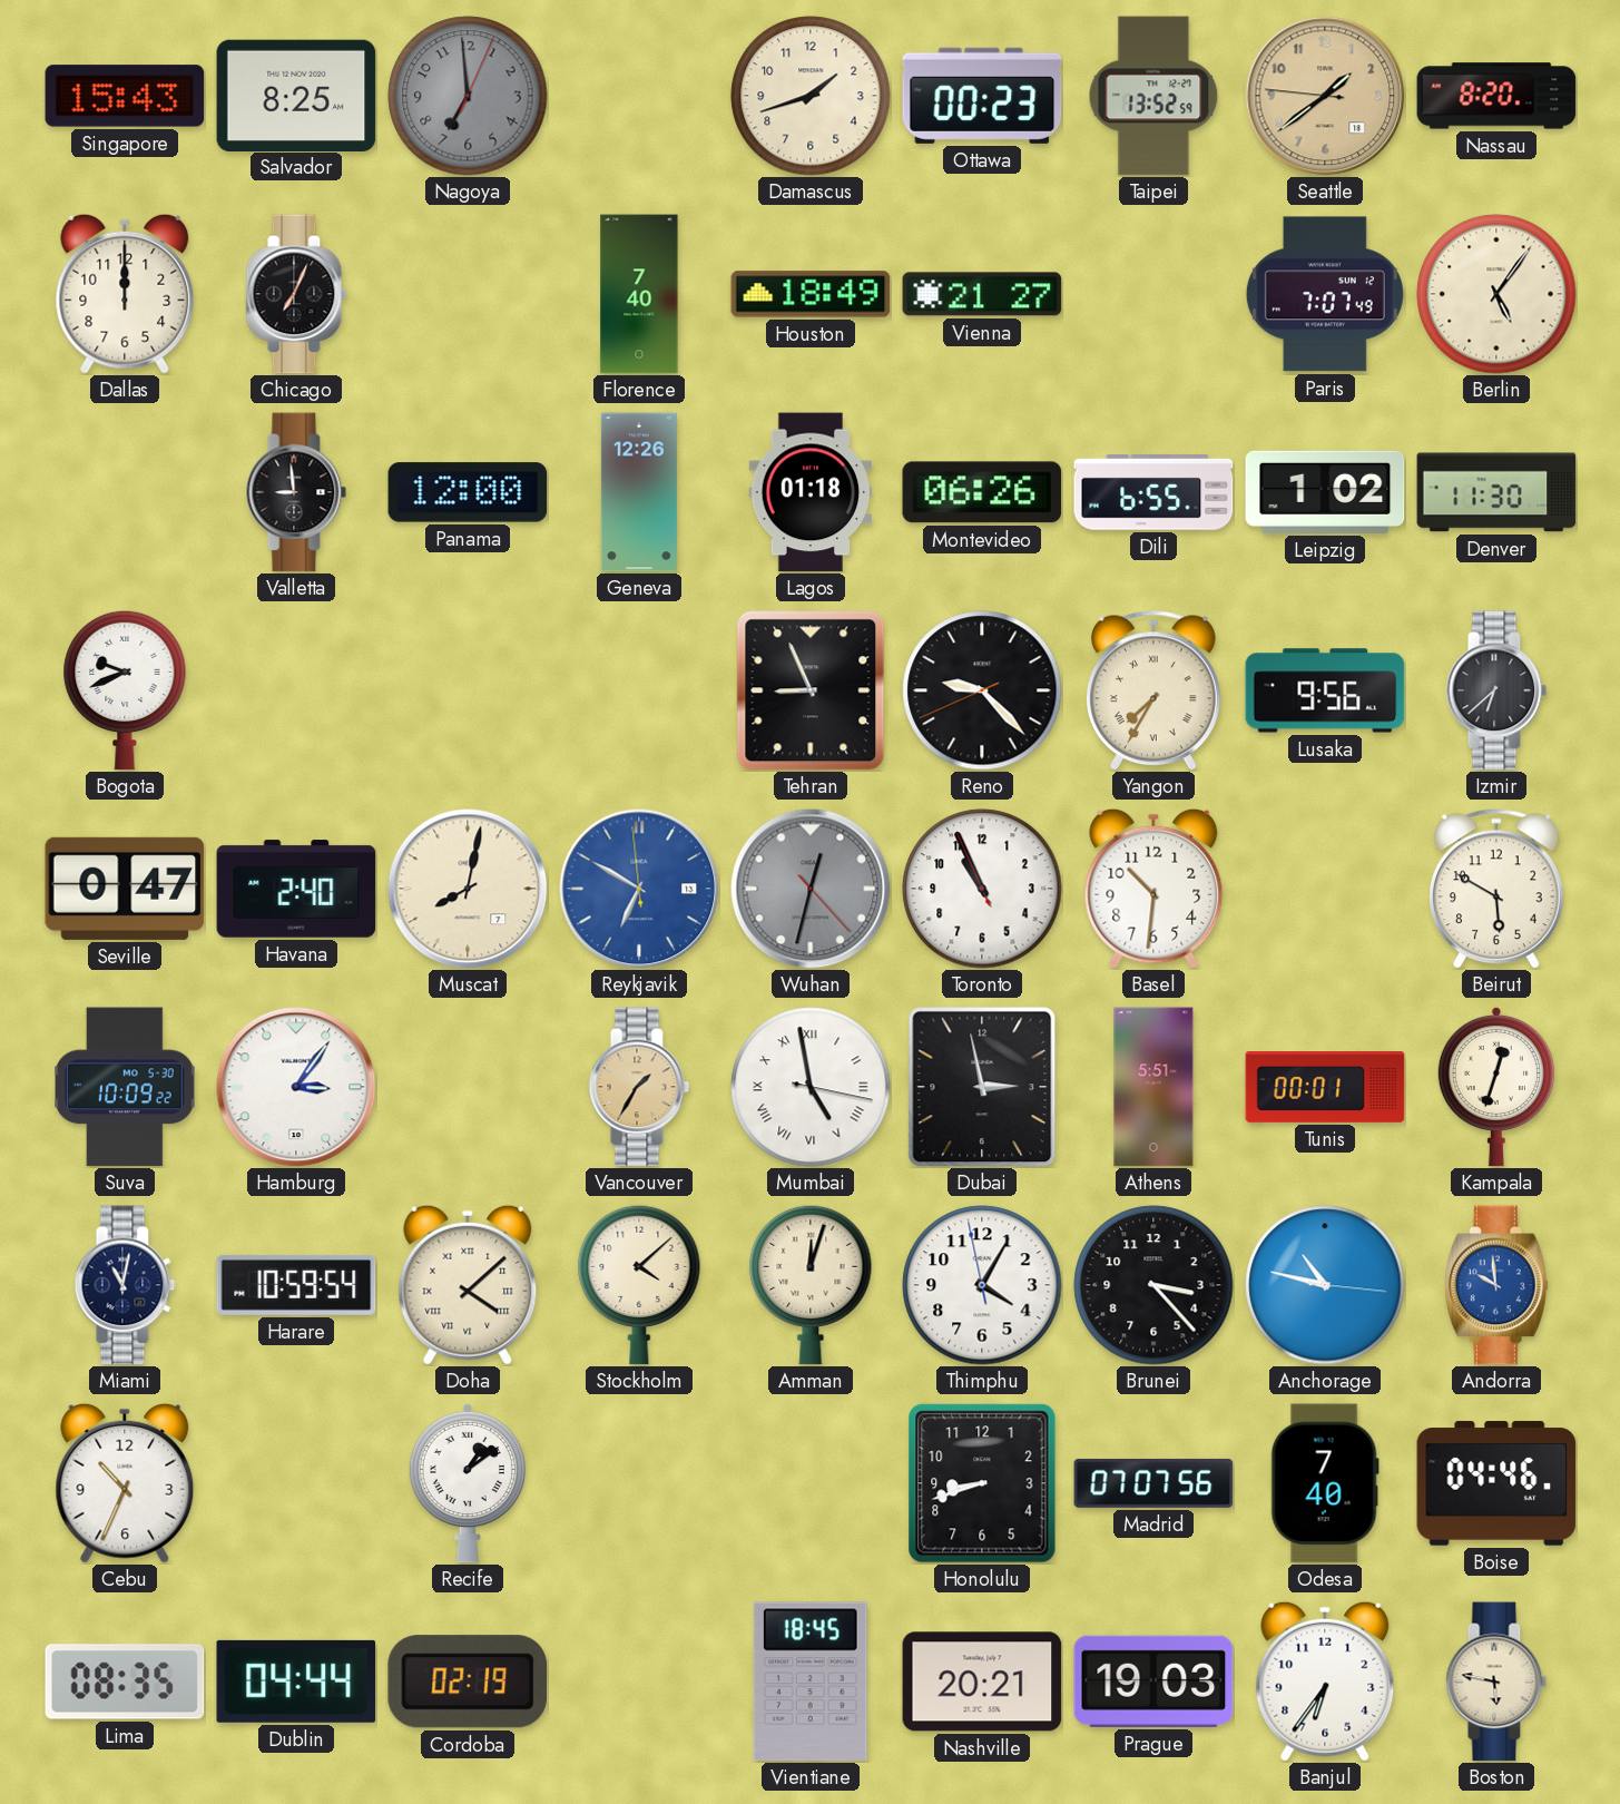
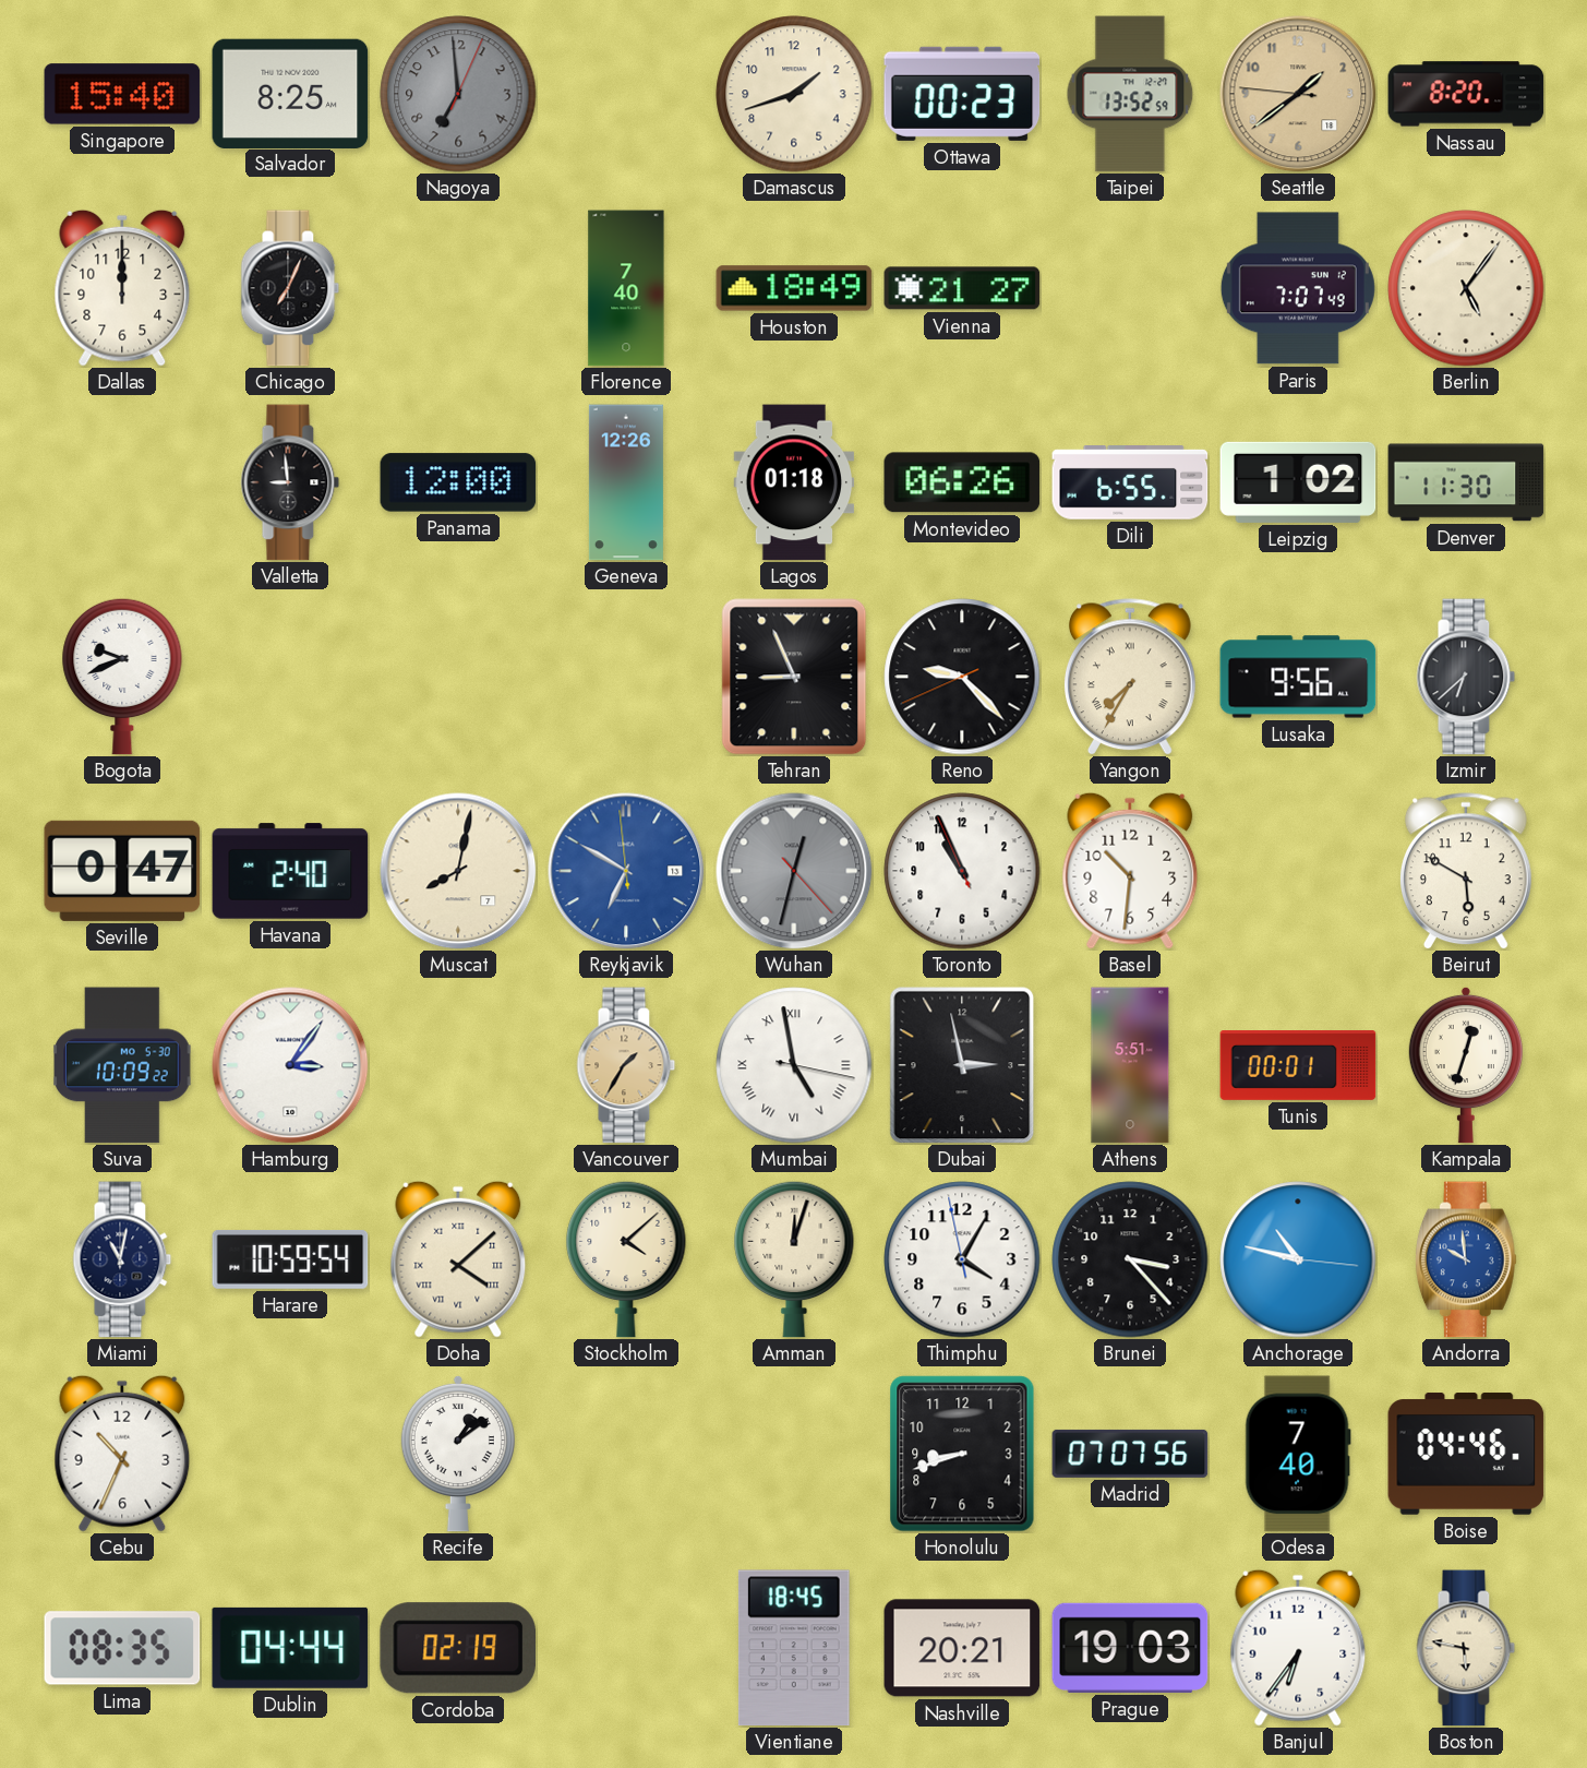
Singapore: 15:43 -> 15:40 (122, 94)
